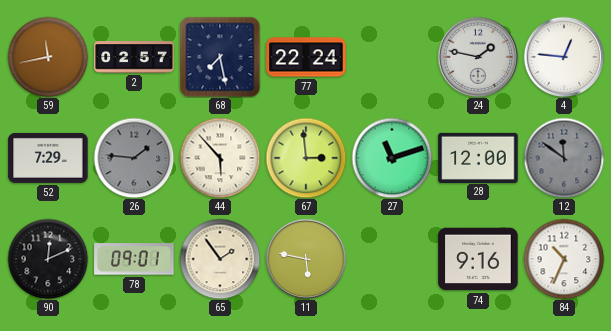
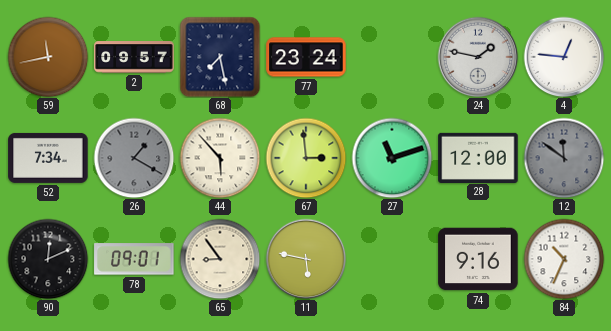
2: 02:57 -> 09:57 (134, 57)
77: 22:24 -> 23:24 (306, 57)
52: 7:29 -> 7:34 (48, 158)
26: 1:46 -> 1:20 (134, 158)
65: 1:54 -> 8:54 (220, 259)
